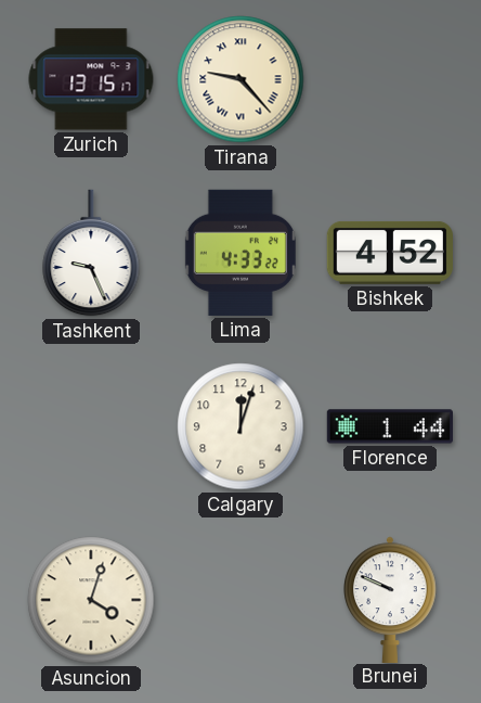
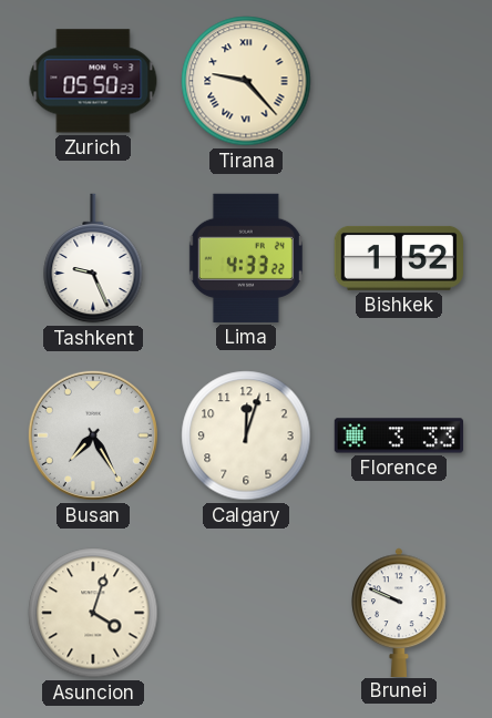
Zurich: 13:15 -> 05:50 (93, 81)
Bishkek: 4:52 -> 1:52 (398, 258)
Busan: none -> 7:25 (93, 435)
Florence: 1:44 -> 3:33 (398, 435)
